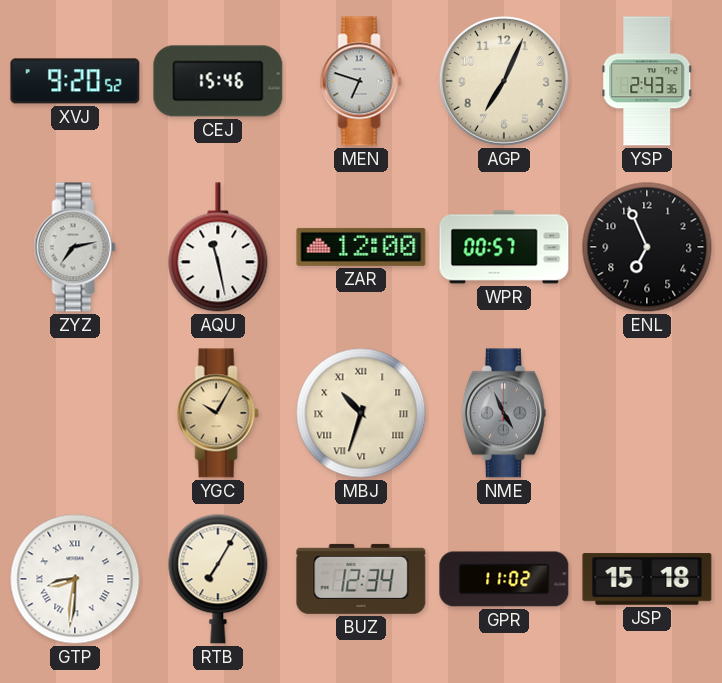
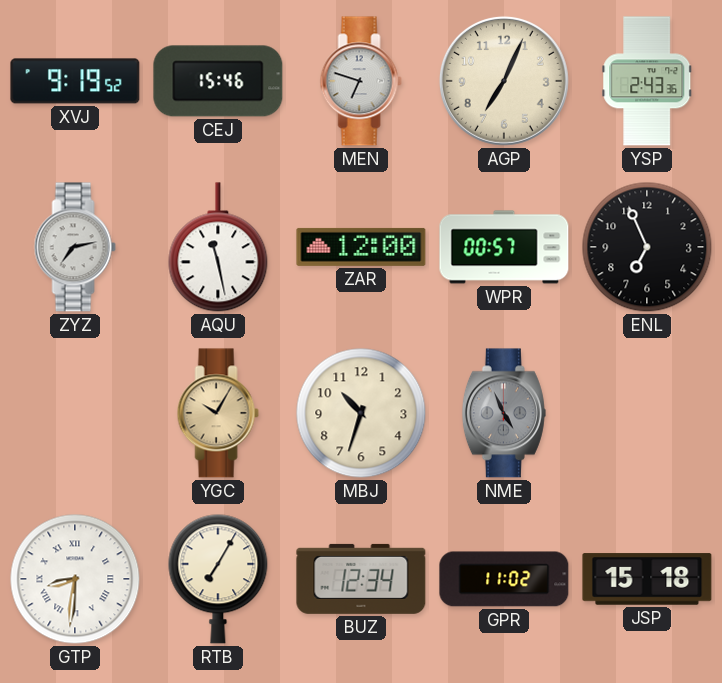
XVJ: 9:20 -> 9:19 (75, 81)
MBJ numerals: Roman -> Arabic (361, 413)
